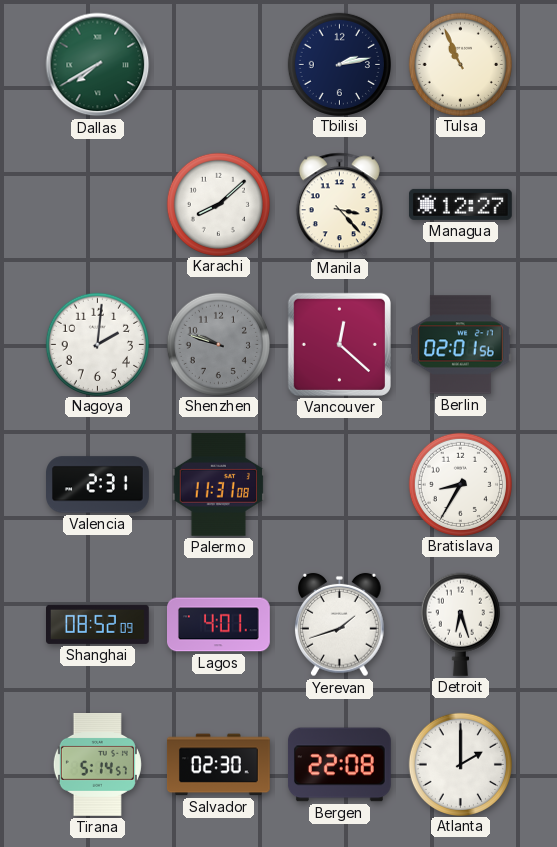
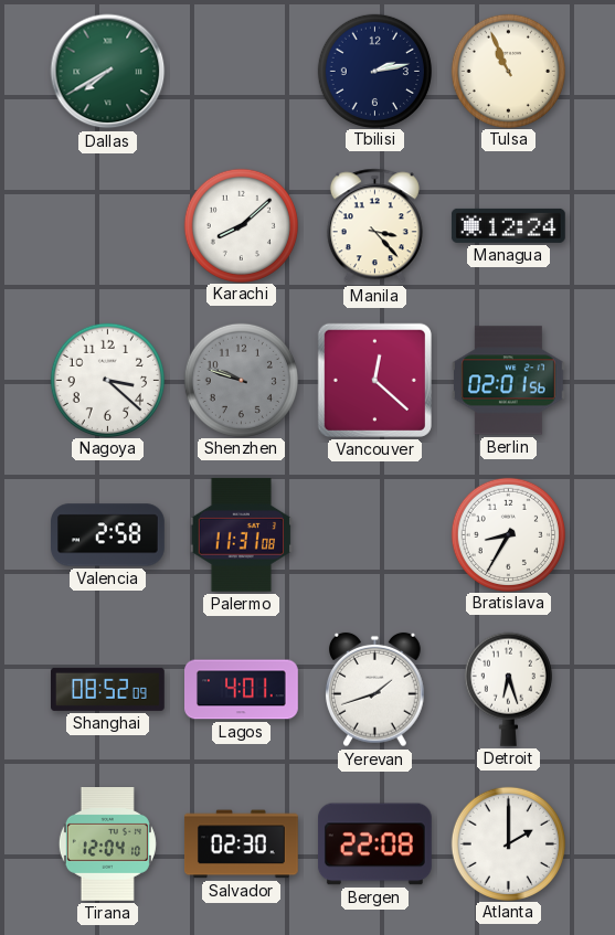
Managua: 12:27 -> 12:24 (509, 225)
Nagoya: 2:01 -> 3:22 (107, 380)
Valencia: 2:31 -> 2:58 (108, 535)
Tirana: 5:14 -> 12:04 (107, 844)
